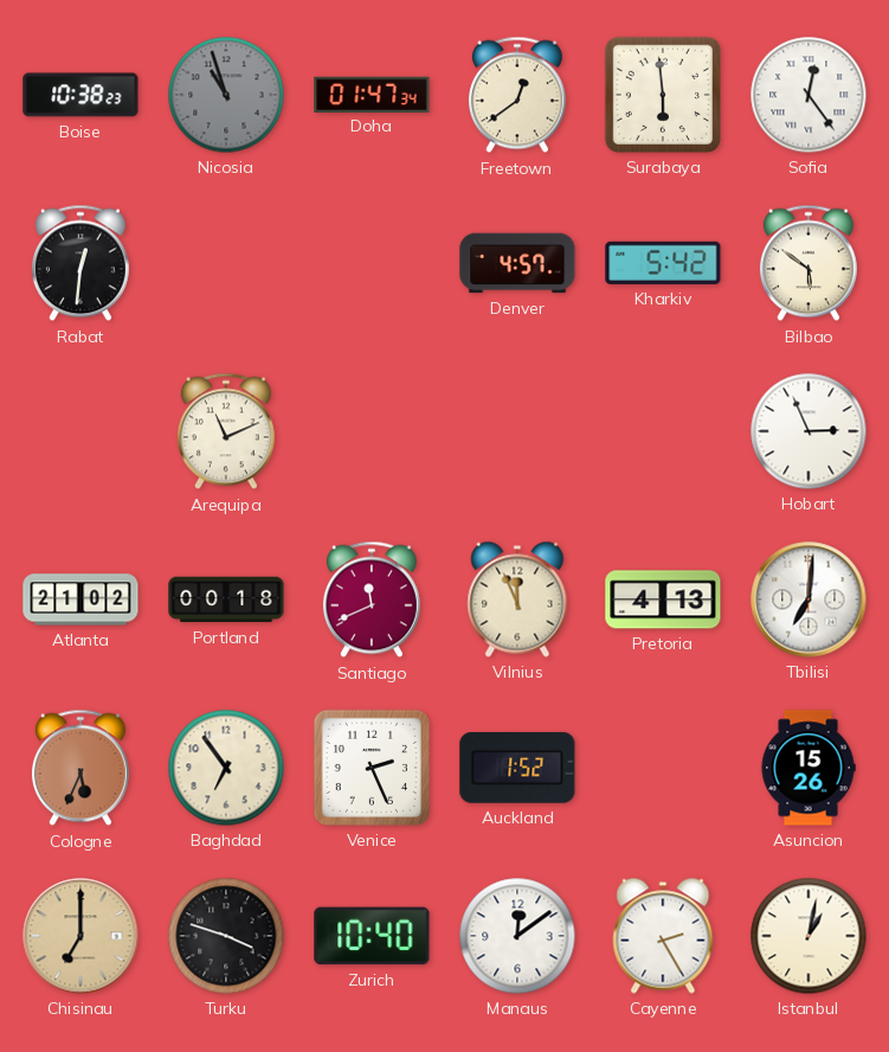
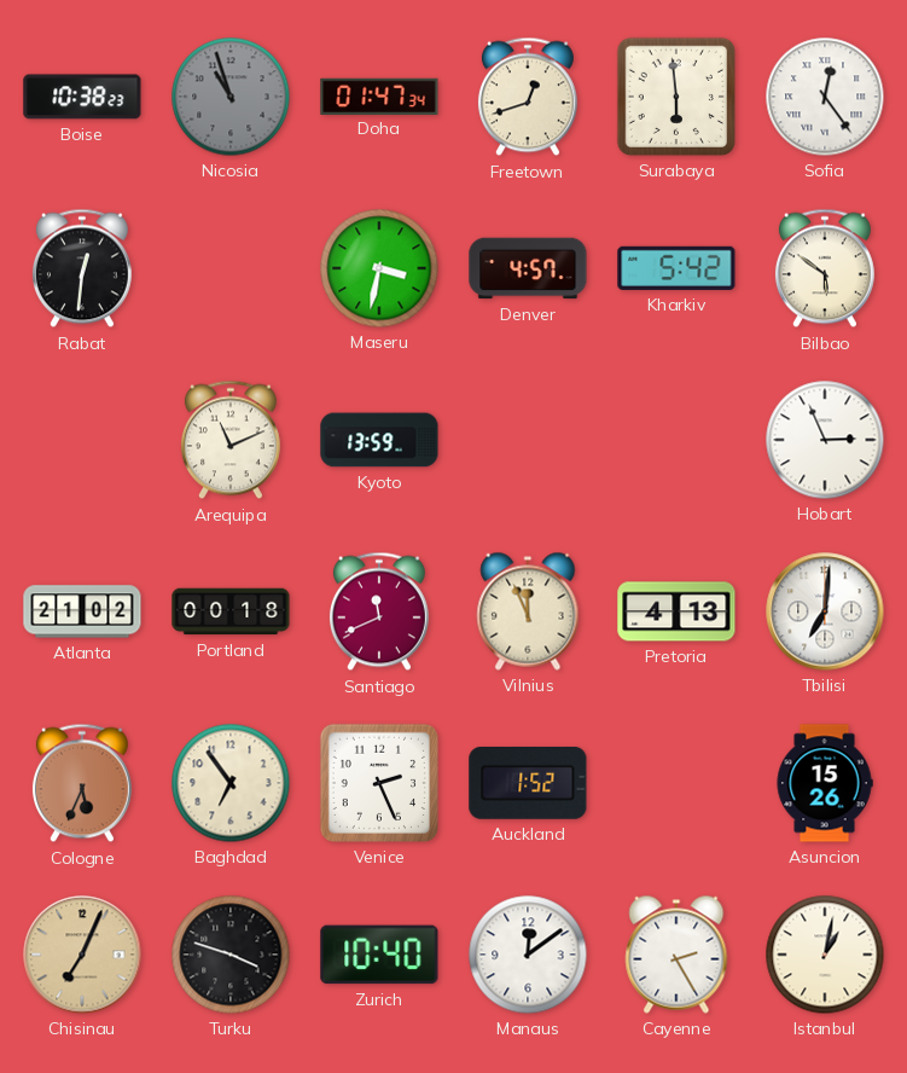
Freetown: 12:39 -> 12:42 (528, 97)
Maseru: none -> 3:32 (379, 268)
Kyoto: none -> 13:59 (379, 440)
Chisinau: 7:00 -> 7:04 (82, 955)
